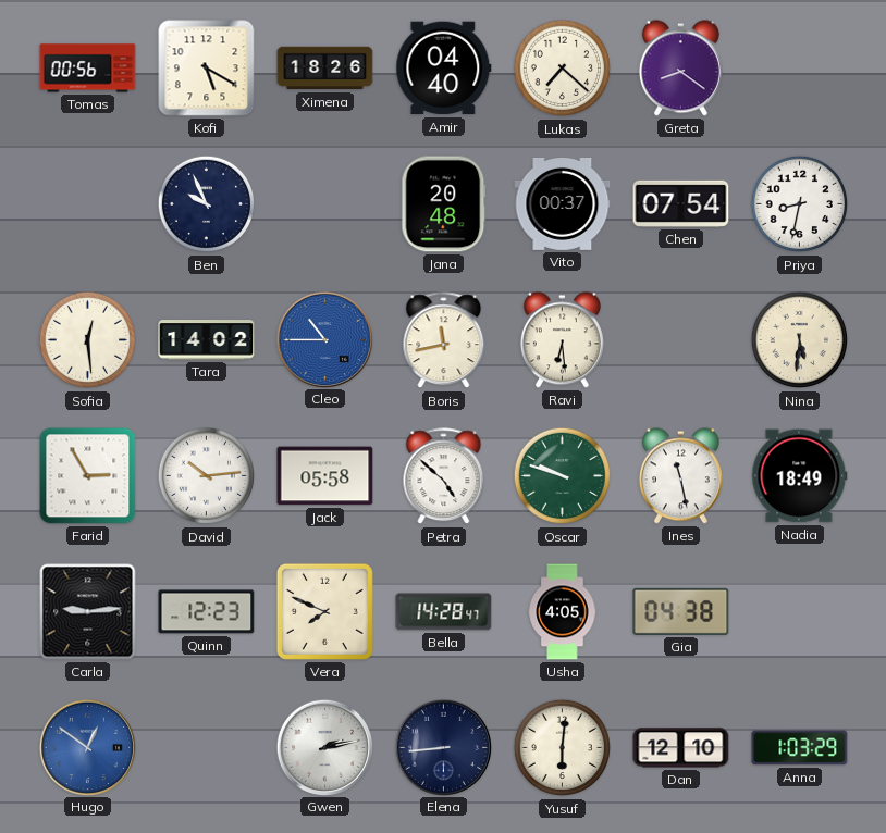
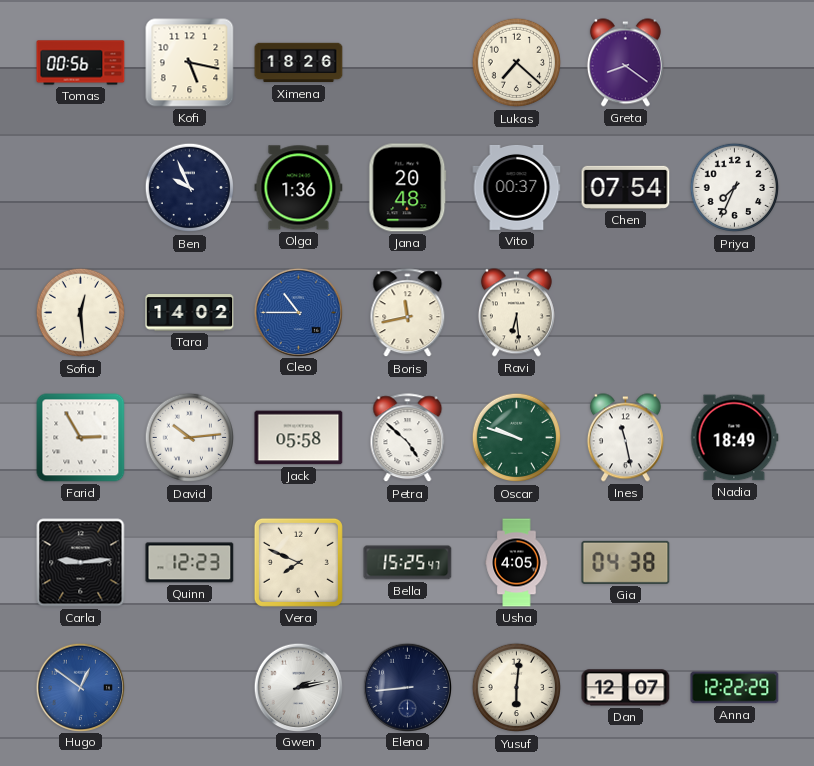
Kofi: 5:20 -> 5:17 (190, 63)
Amir: 04:40 -> none (444, 69)
Olga: none -> 1:36 (299, 188)
Priya: 8:32 -> 7:34 (735, 188)
Nina: 5:31 -> none (800, 340)
Bella: 14:28 -> 15:25 (408, 563)
Dan: 12:10 -> 12:07 (626, 688)
Anna: 1:03 -> 12:22 (735, 688)
